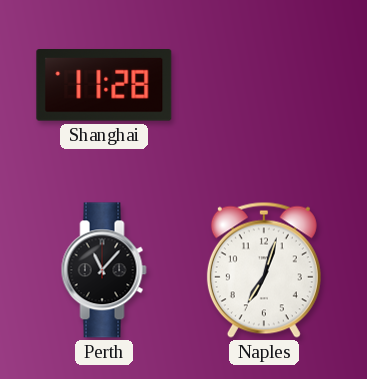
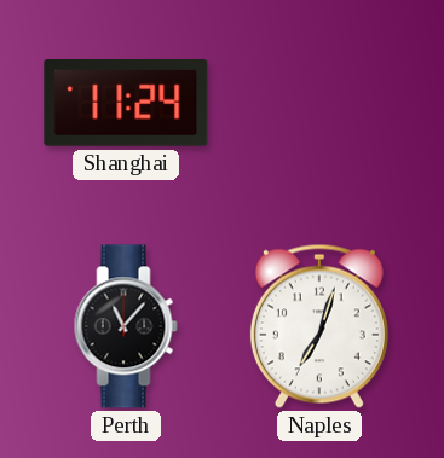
Shanghai: 11:28 -> 11:24 (126, 104)
